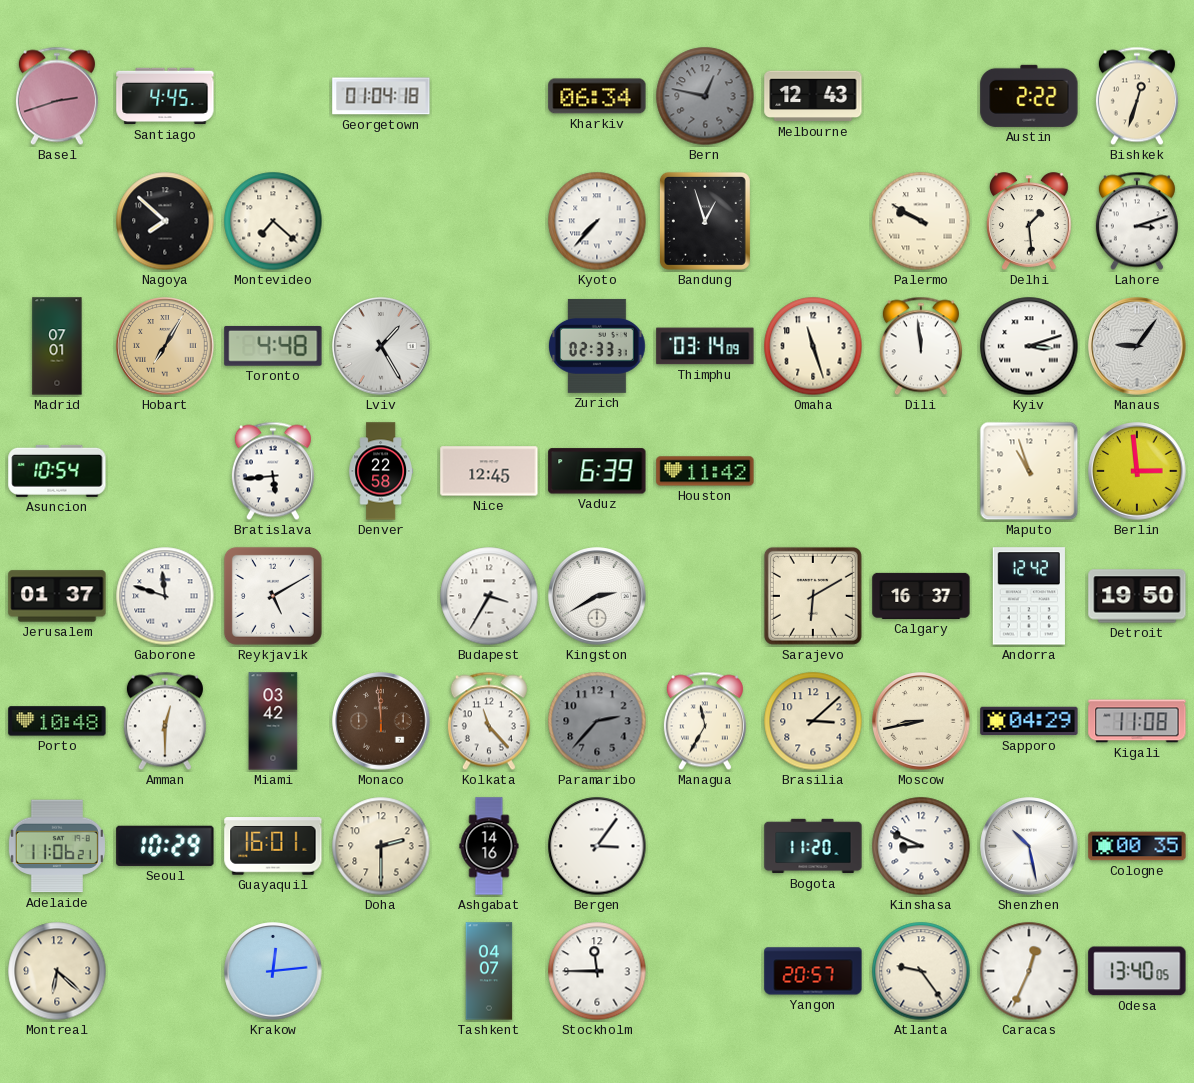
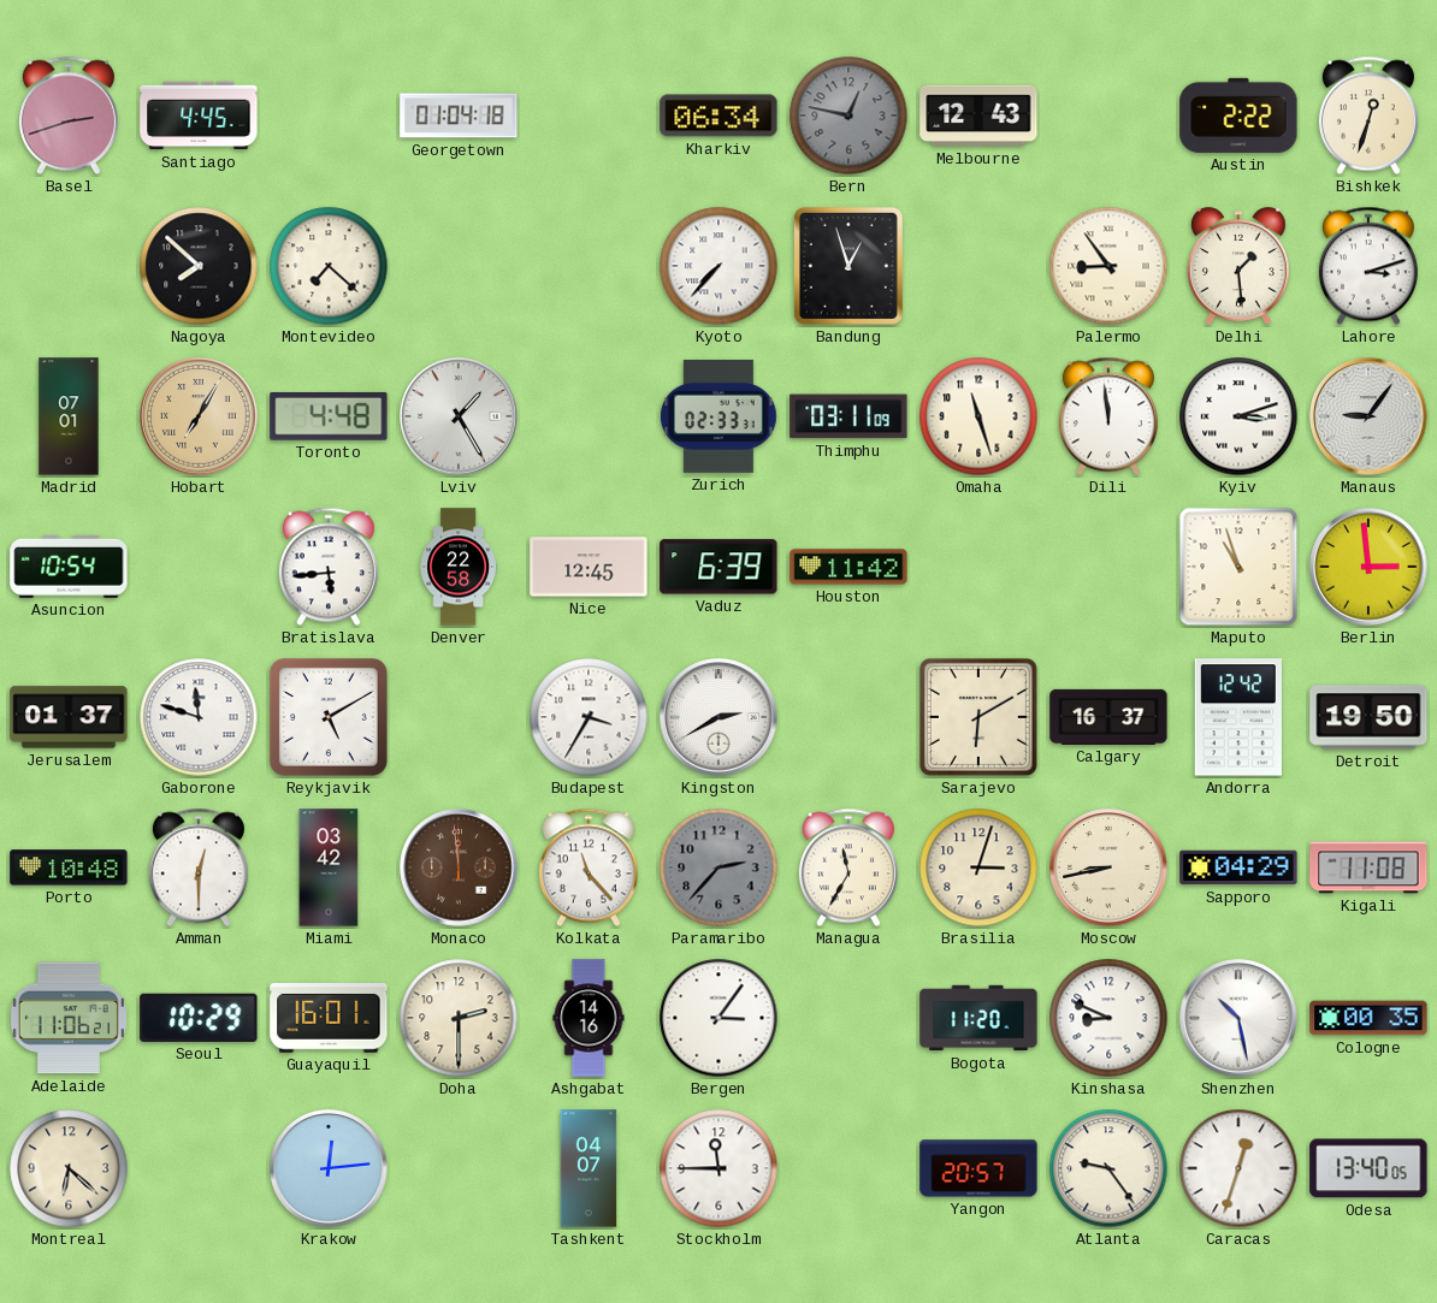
Palermo: 9:50 -> 8:54 (1108, 266)
Thimphu: 03:14 -> 03:11 (848, 416)
Brasilia: 3:08 -> 3:03 (978, 867)
Caracas: 12:34 -> 12:33 (1238, 1168)
